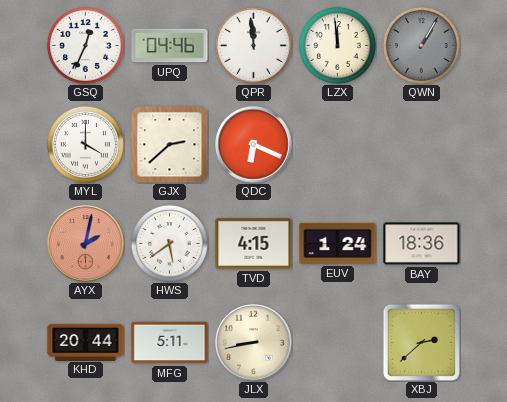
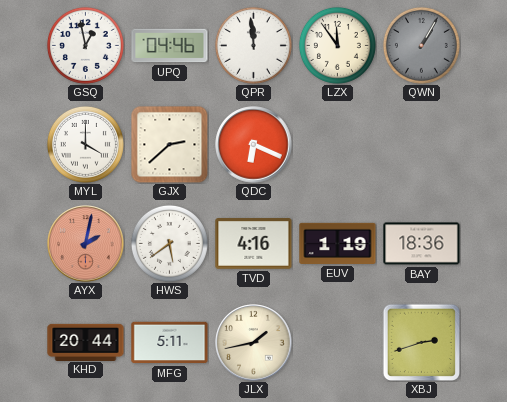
GSQ: 12:34 -> 12:58 (85, 45)
LZX: 11:59 -> 11:54 (337, 45)
TVD: 4:15 -> 4:16 (254, 244)
EUV: 1:24 -> 1:19 (338, 243)
JLX: 8:43 -> 1:43 (254, 343)
XBJ: 2:38 -> 2:42 (421, 342)
